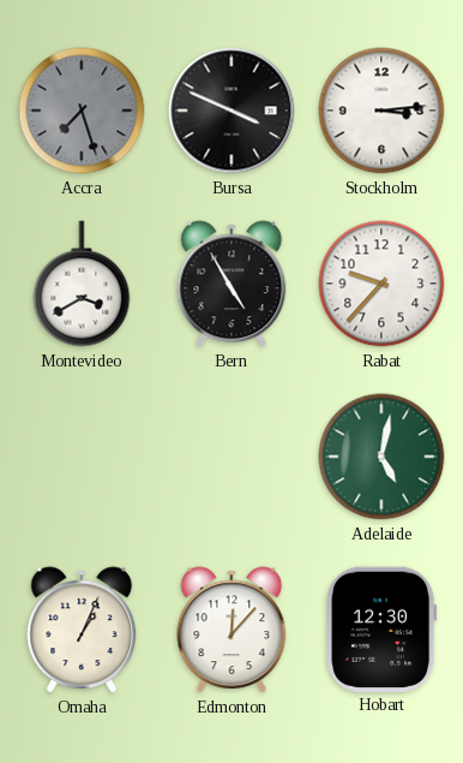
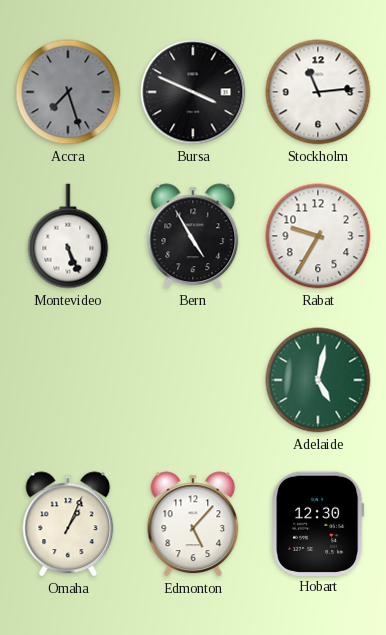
Stockholm: 3:14 -> 11:14 (318, 92)
Montevideo: 3:40 -> 5:26 (68, 236)
Rabat: 9:37 -> 9:35 (318, 236)
Edmonton: 12:07 -> 5:07 (193, 524)
